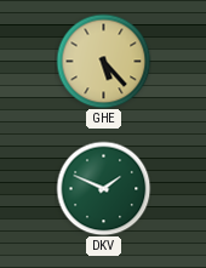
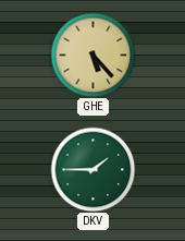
DKV: 1:49 -> 1:45 (92, 169)
